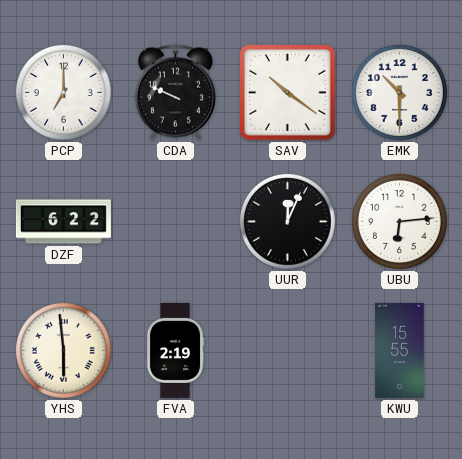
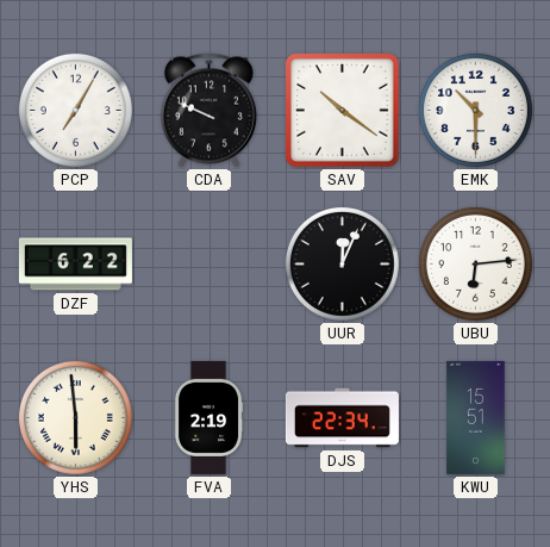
PCP: 7:00 -> 7:05 (75, 110)
DJS: none -> 22:34 (342, 418)
KWU: 15:55 -> 15:51 (476, 417)
